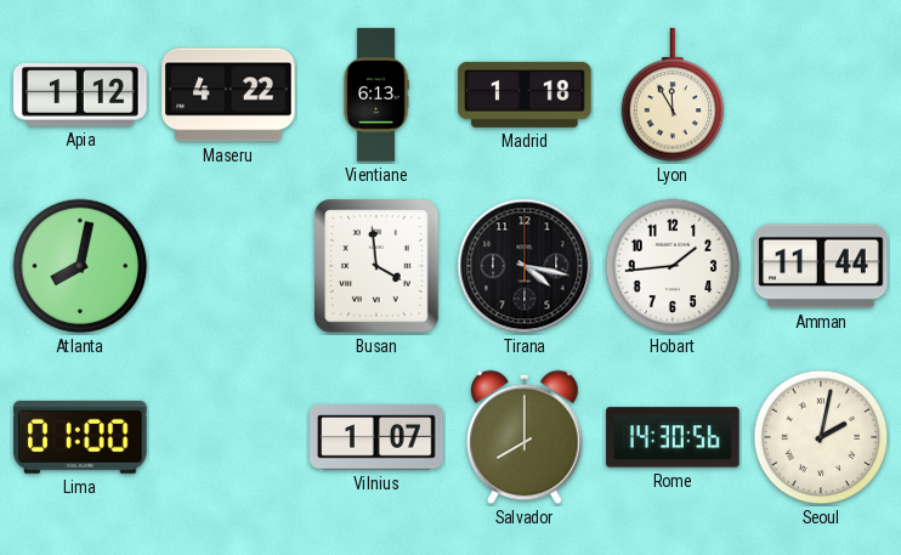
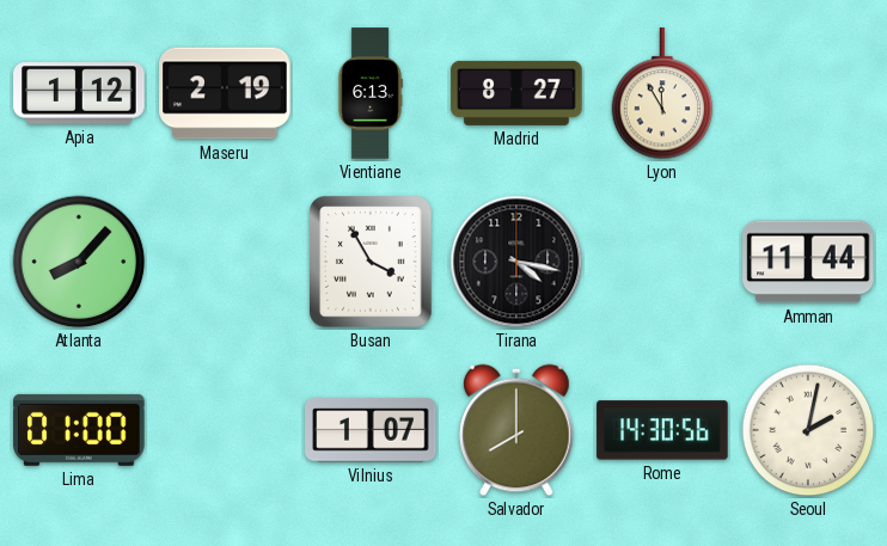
Maseru: 4:22 -> 2:19 (225, 93)
Madrid: 1:18 -> 8:27 (516, 93)
Atlanta: 8:02 -> 8:07 (79, 262)
Busan: 3:59 -> 3:55 (372, 263)
Hobart: 1:44 -> none (673, 266)
